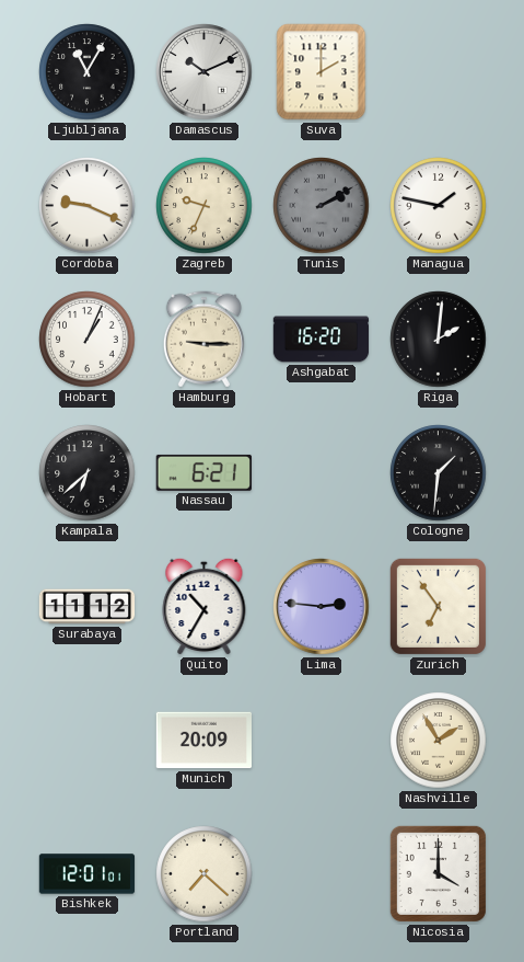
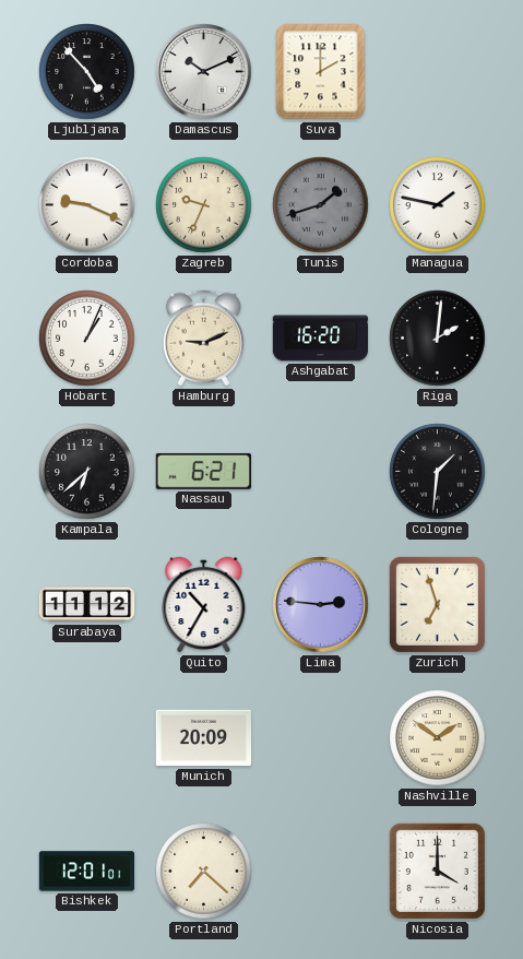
Ljubljana: 11:05 -> 4:53 (87, 72)
Tunis: 2:10 -> 1:42 (321, 205)
Hamburg: 9:15 -> 9:11 (203, 339)
Zurich: 6:54 -> 6:57 (437, 604)
Nashville: 1:55 -> 1:51 (438, 738)
